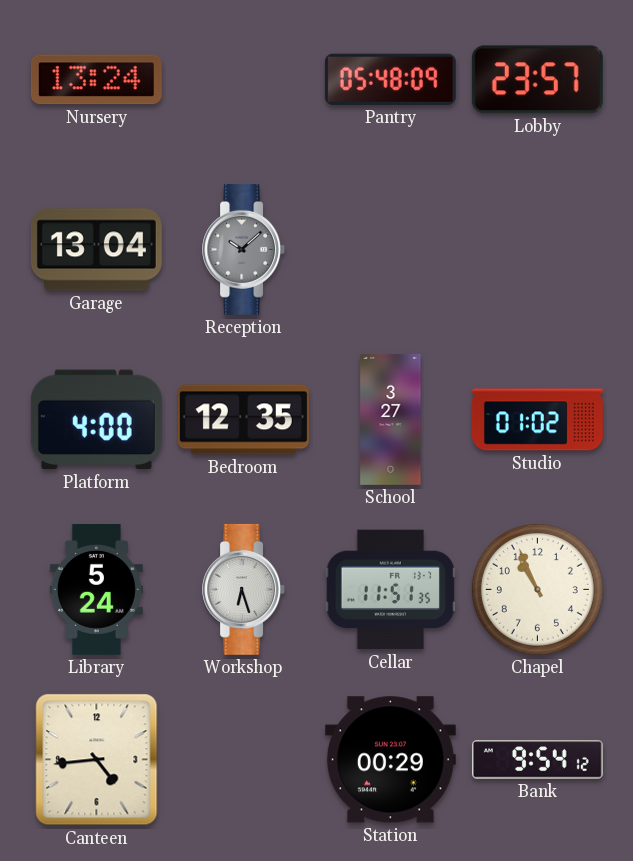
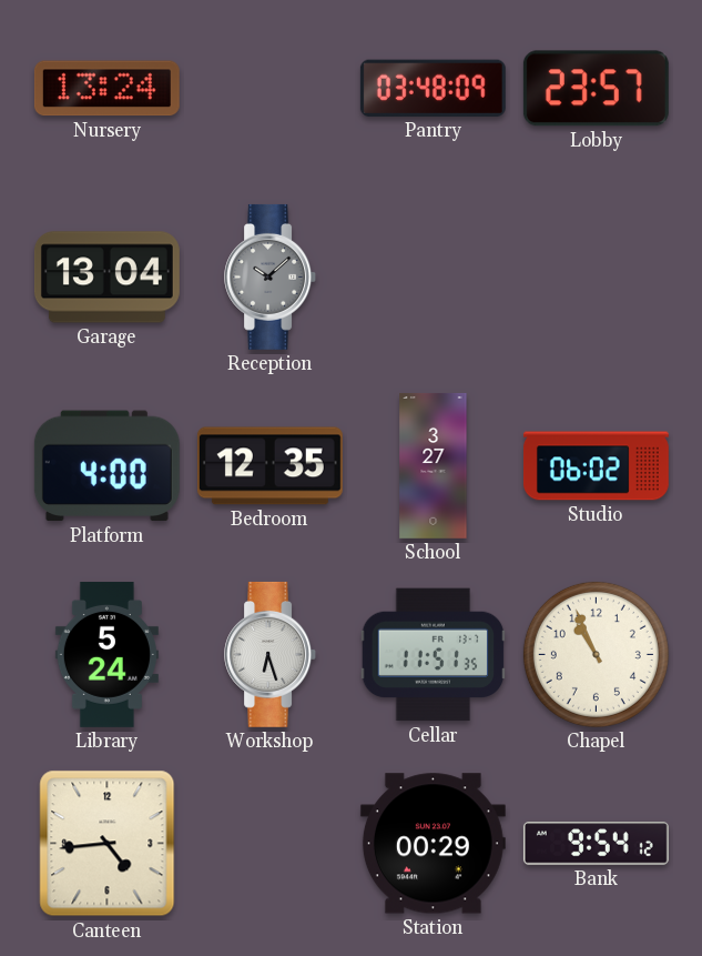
Pantry: 05:48 -> 03:48 (433, 88)
Studio: 01:02 -> 06:02 (596, 466)
